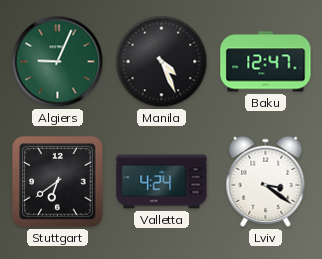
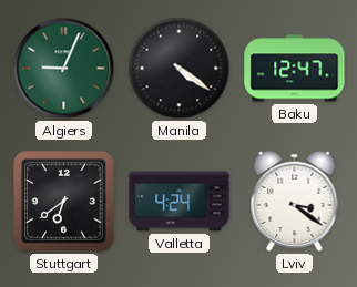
Manila: 4:26 -> 4:21 (180, 69)
